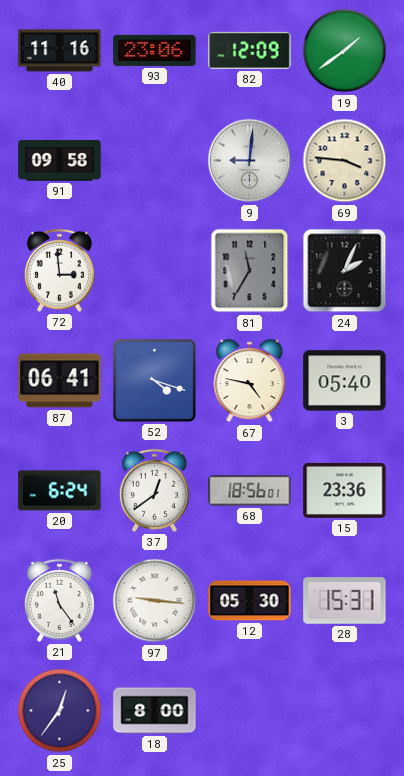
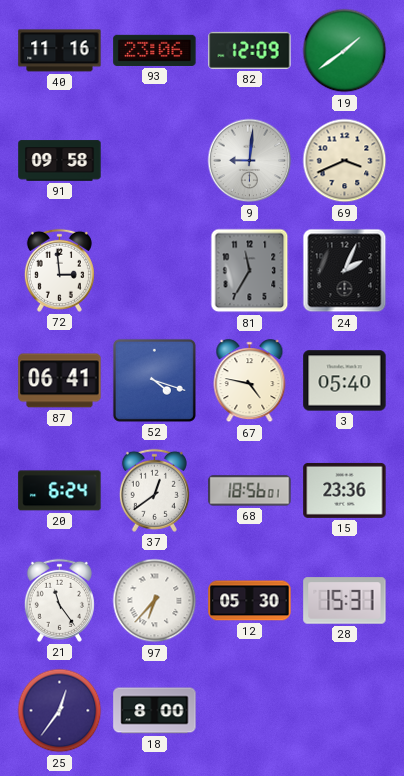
69: 3:46 -> 3:41 (345, 161)
97: 9:16 -> 6:37 (155, 601)
